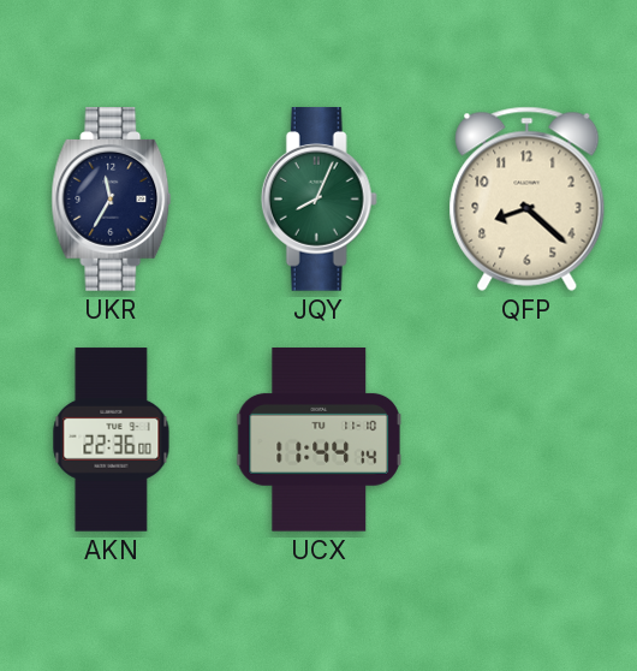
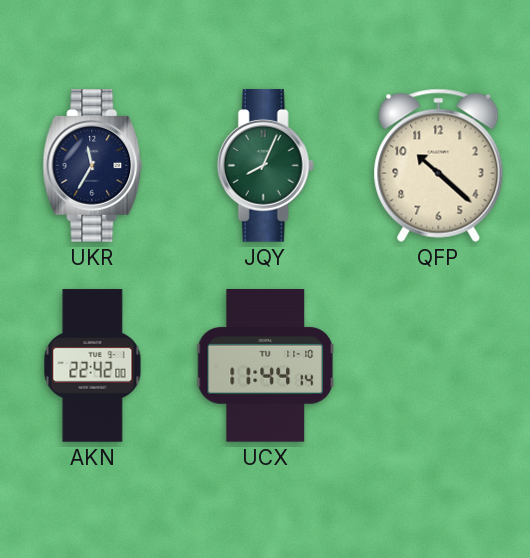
QFP: 8:22 -> 10:22 (439, 165)
AKN: 22:36 -> 22:42 (93, 366)
